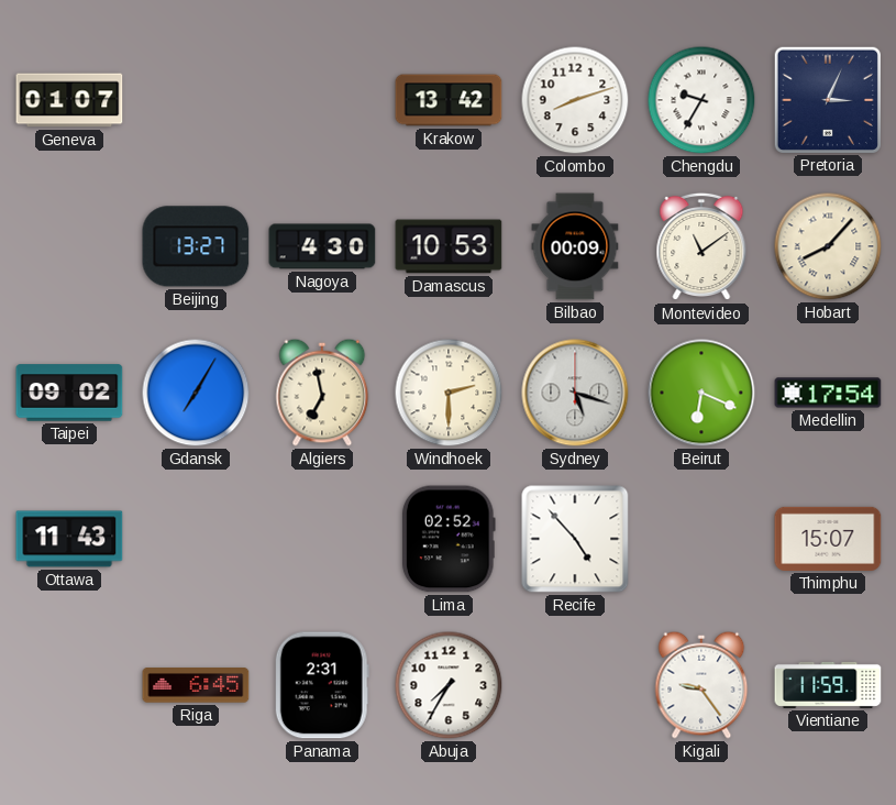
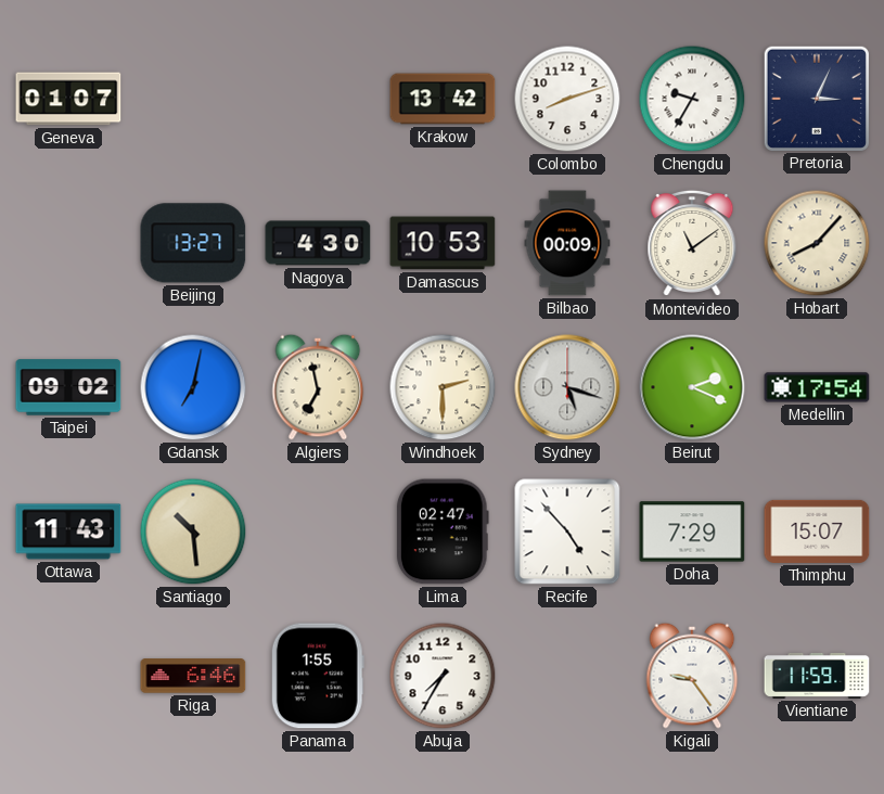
Gdansk: 7:05 -> 7:02 (193, 387)
Beirut: 6:19 -> 2:19 (692, 387)
Santiago: none -> 10:29 (193, 532)
Lima: 02:52 -> 02:47 (443, 532)
Doha: none -> 7:29 (692, 532)
Riga: 6:45 -> 6:46 (193, 676)
Panama: 2:31 -> 1:55 (318, 676)
